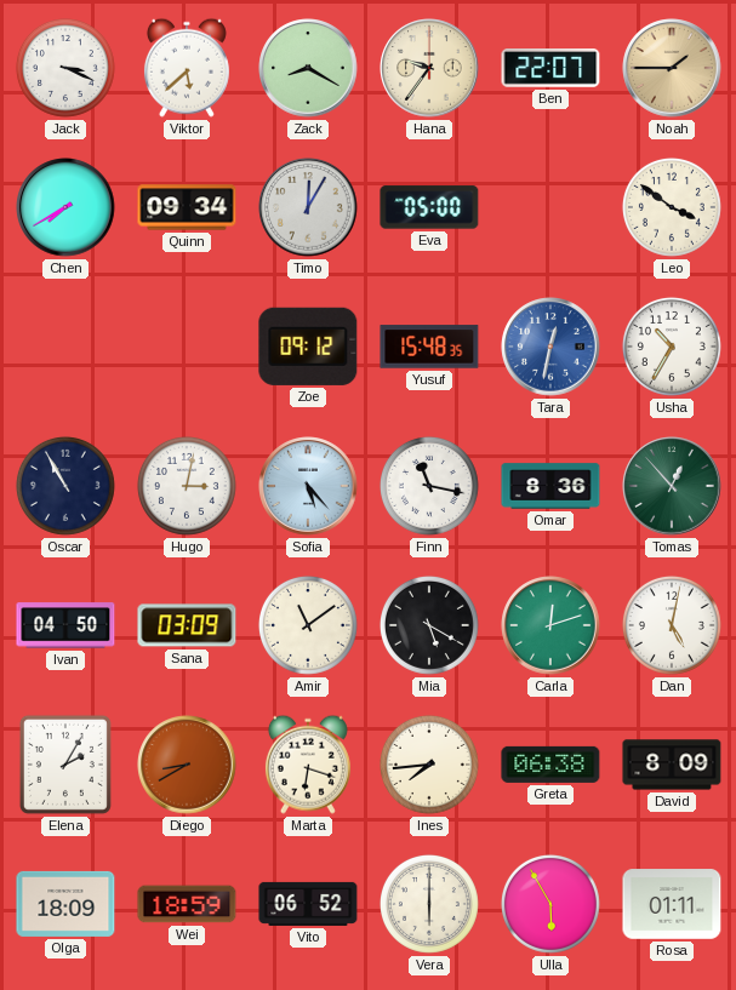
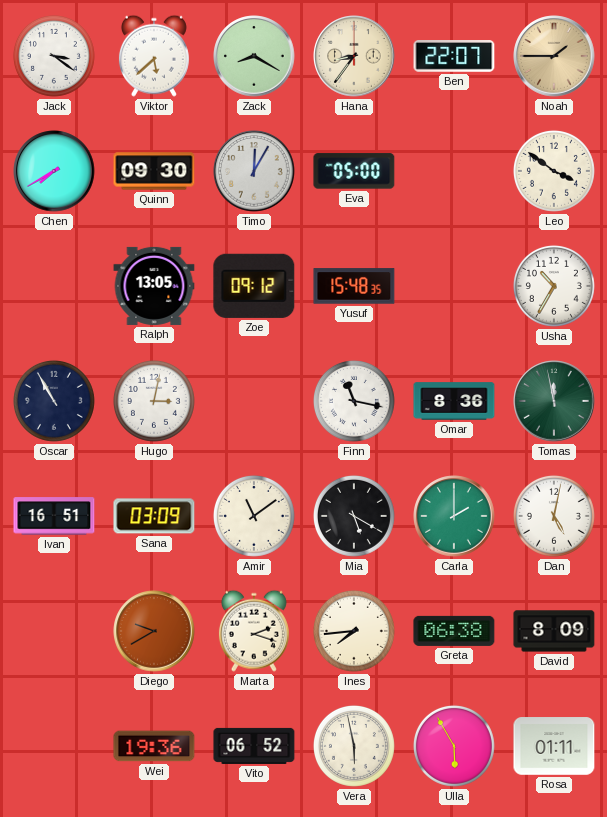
Jack: 3:19 -> 3:21 (54, 56)
Hana: 9:36 -> 8:36 (354, 56)
Quinn: 09:34 -> 09:30 (154, 171)
Ralph: none -> 13:05 (154, 286)
Tara: 12:32 -> none (550, 347)
Sofia: 5:23 -> none (308, 486)
Tomas: 12:53 -> 11:58 (554, 401)
Ivan: 04:50 -> 16:51 (54, 516)
Carla: 12:12 -> 2:00 (454, 516)
Elena: 2:05 -> none (65, 765)
Diego: 8:40 -> 9:40 (154, 631)
Marta: 6:18 -> 2:18 (254, 631)
Olga: 18:09 -> none (65, 904)
Wei: 18:59 -> 19:36 (154, 746)
Vera: 6:00 -> 5:58 (354, 746)
